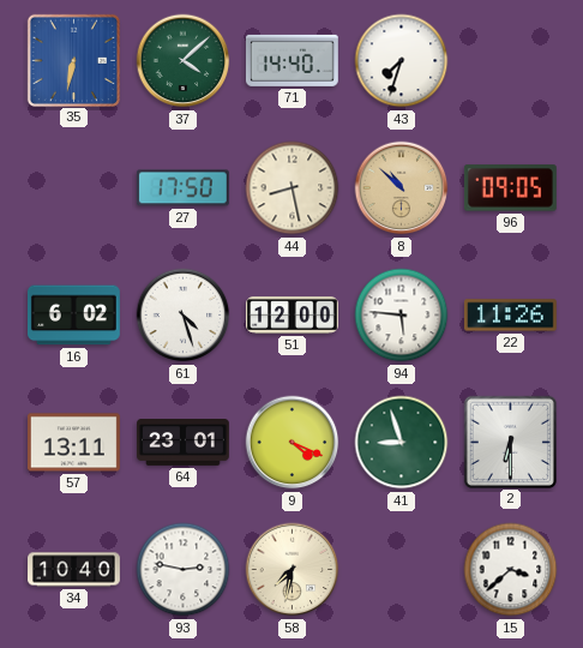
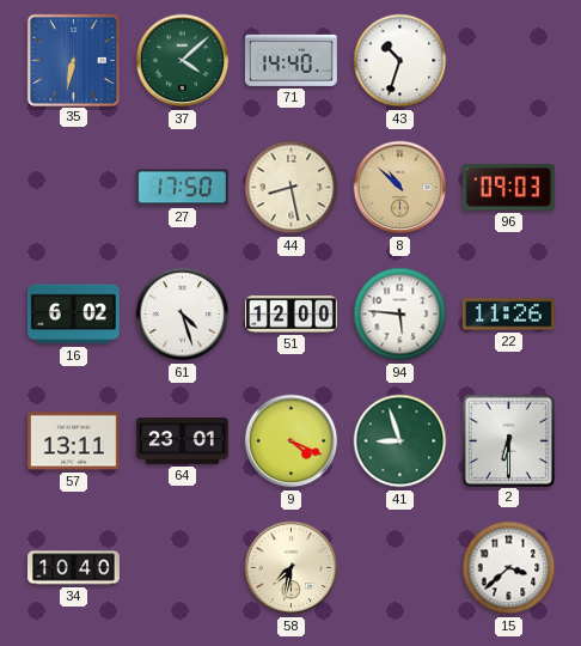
43: 7:33 -> 10:33 (400, 61)
96: 09:05 -> 09:03 (508, 188)
93: 2:47 -> none (184, 570)
